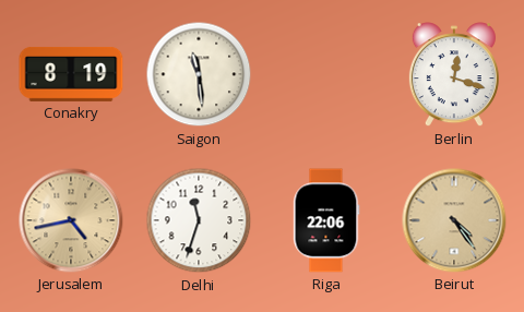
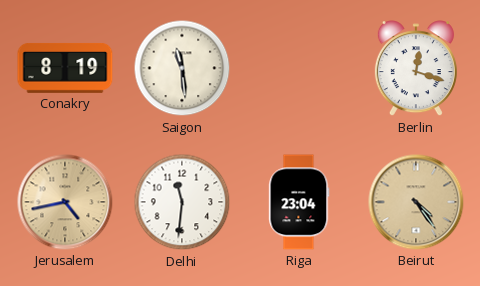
Delhi: 11:33 -> 11:31 (182, 202)
Riga: 22:06 -> 23:04 (299, 202)
